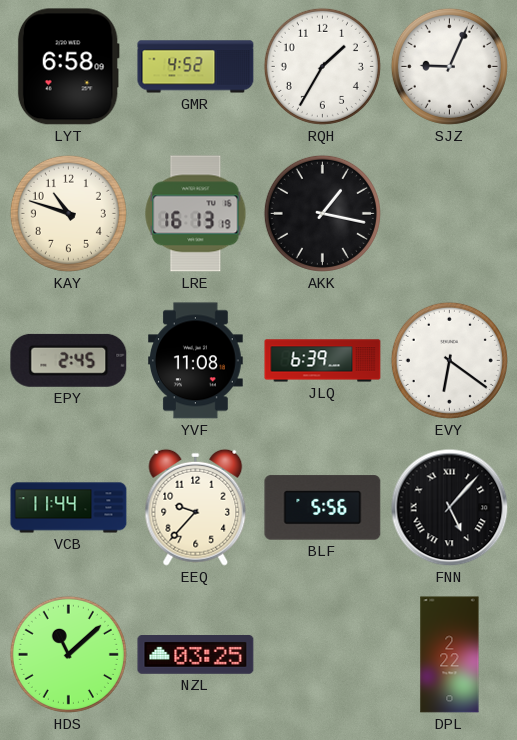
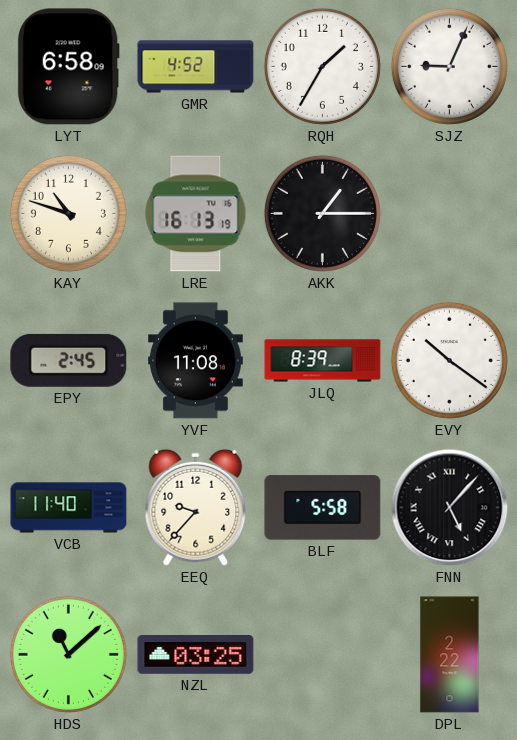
AKK: 1:17 -> 1:15 (322, 213)
JLQ: 6:39 -> 8:39 (323, 361)
EVY: 6:21 -> 10:21 (449, 360)
VCB: 11:44 -> 11:40 (69, 508)
BLF: 5:56 -> 5:58 (323, 508)
